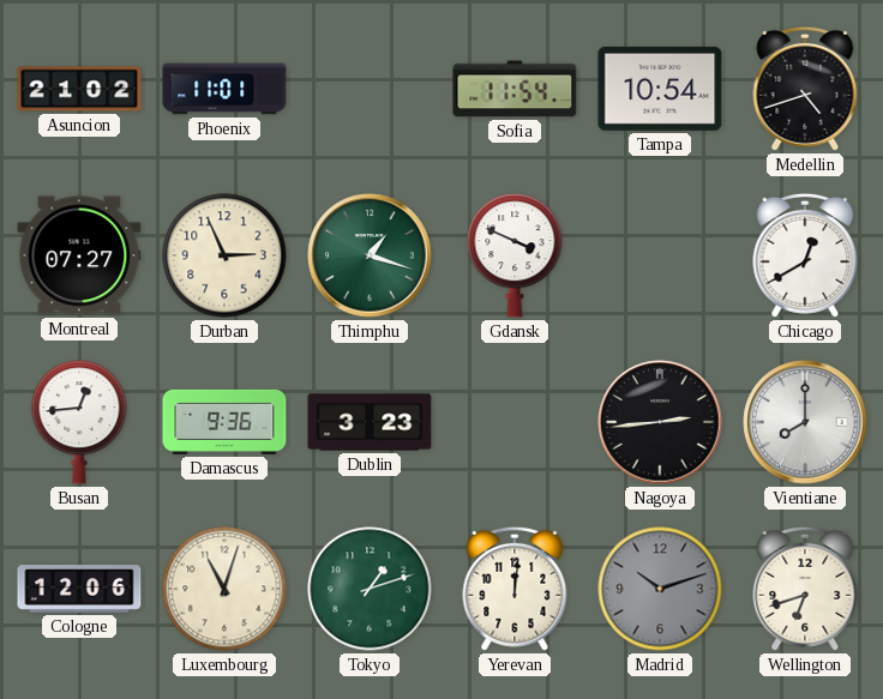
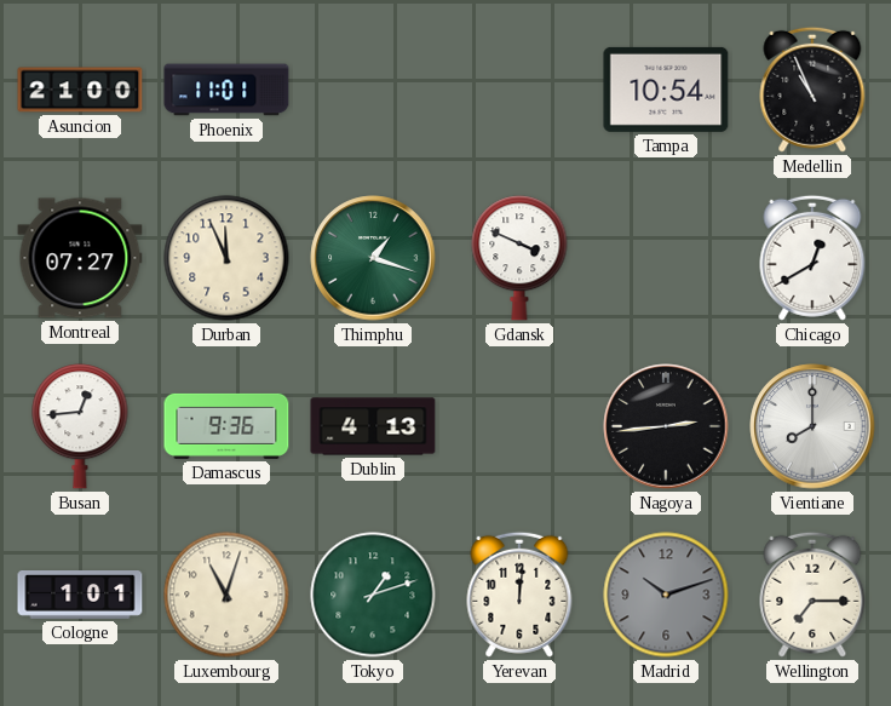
Asuncion: 21:02 -> 21:00 (80, 90)
Sofia: 11:54 -> none (515, 89)
Medellin: 4:42 -> 10:56 (812, 90)
Durban: 2:56 -> 11:56 (226, 258)
Dublin: 3:23 -> 4:13 (373, 426)
Cologne: 12:06 -> 1:01 (80, 596)
Wellington: 6:42 -> 7:15 (812, 595)
